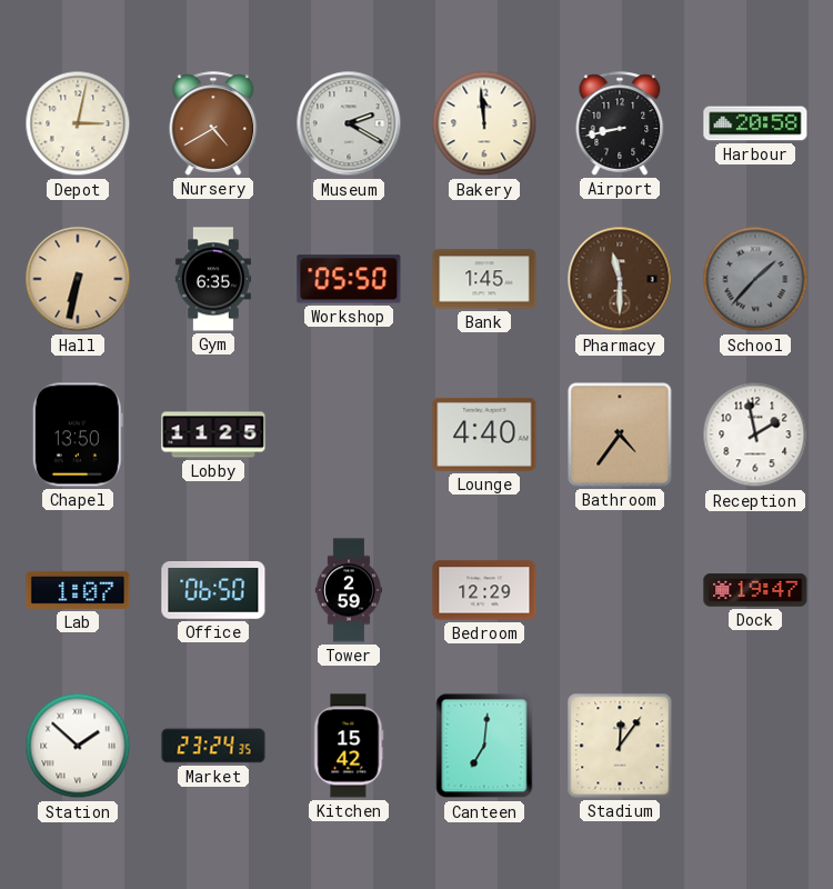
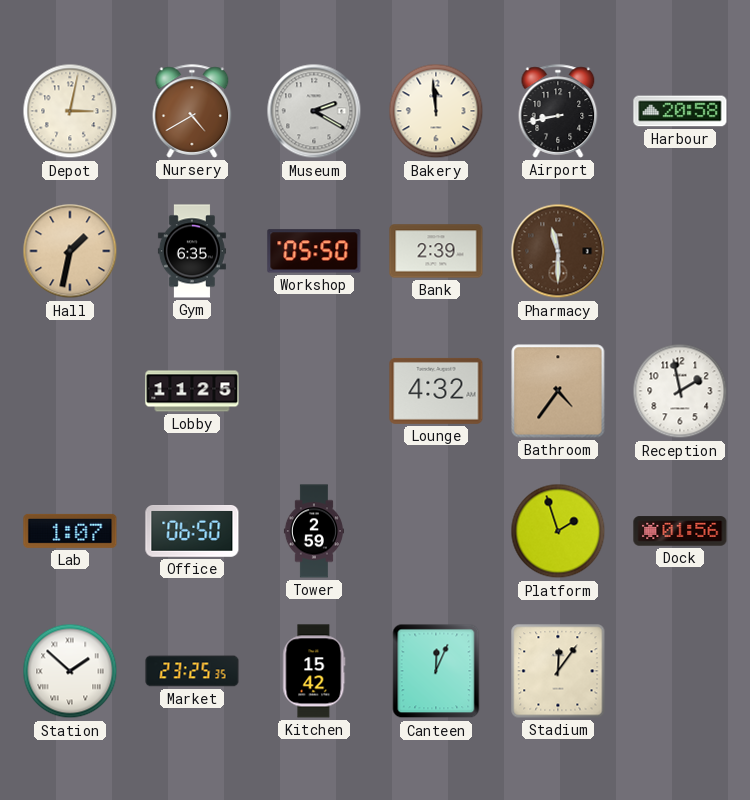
Hall: 6:32 -> 1:32 (70, 251)
Bank: 1:45 -> 2:39 (436, 251)
School: 1:37 -> none (755, 279)
Chapel: 13:50 -> none (78, 434)
Lounge: 4:40 -> 4:32 (436, 391)
Bedroom: 12:29 -> none (484, 590)
Platform: none -> 1:57 (558, 531)
Dock: 19:47 -> 01:56 (680, 531)
Market: 23:24 -> 23:25 (192, 671)
Canteen: 7:01 -> 12:04 (436, 671)
